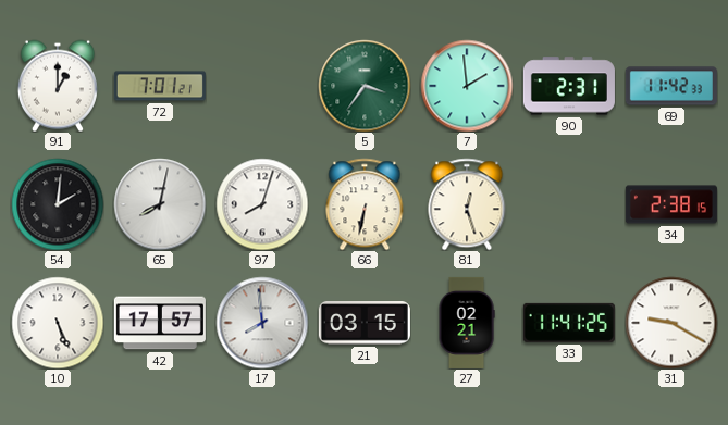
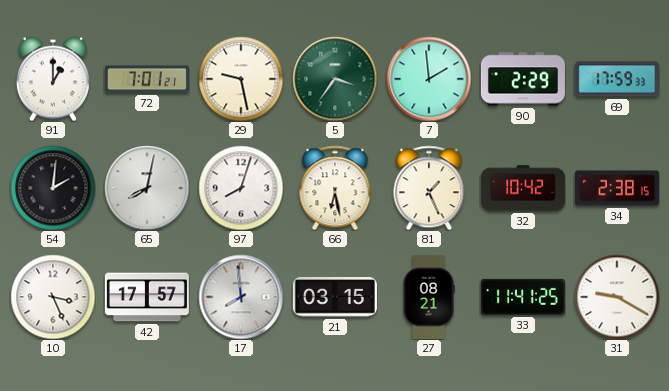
29: none -> 9:28 (241, 79)
90: 2:31 -> 2:29 (523, 79)
69: 11:42 -> 17:59 (617, 79)
66: 6:32 -> 6:28 (335, 188)
81: 12:27 -> 1:26 (429, 188)
32: none -> 10:42 (523, 188)
10: 5:26 -> 3:26 (53, 297)
27: 02:21 -> 08:21 (429, 297)
